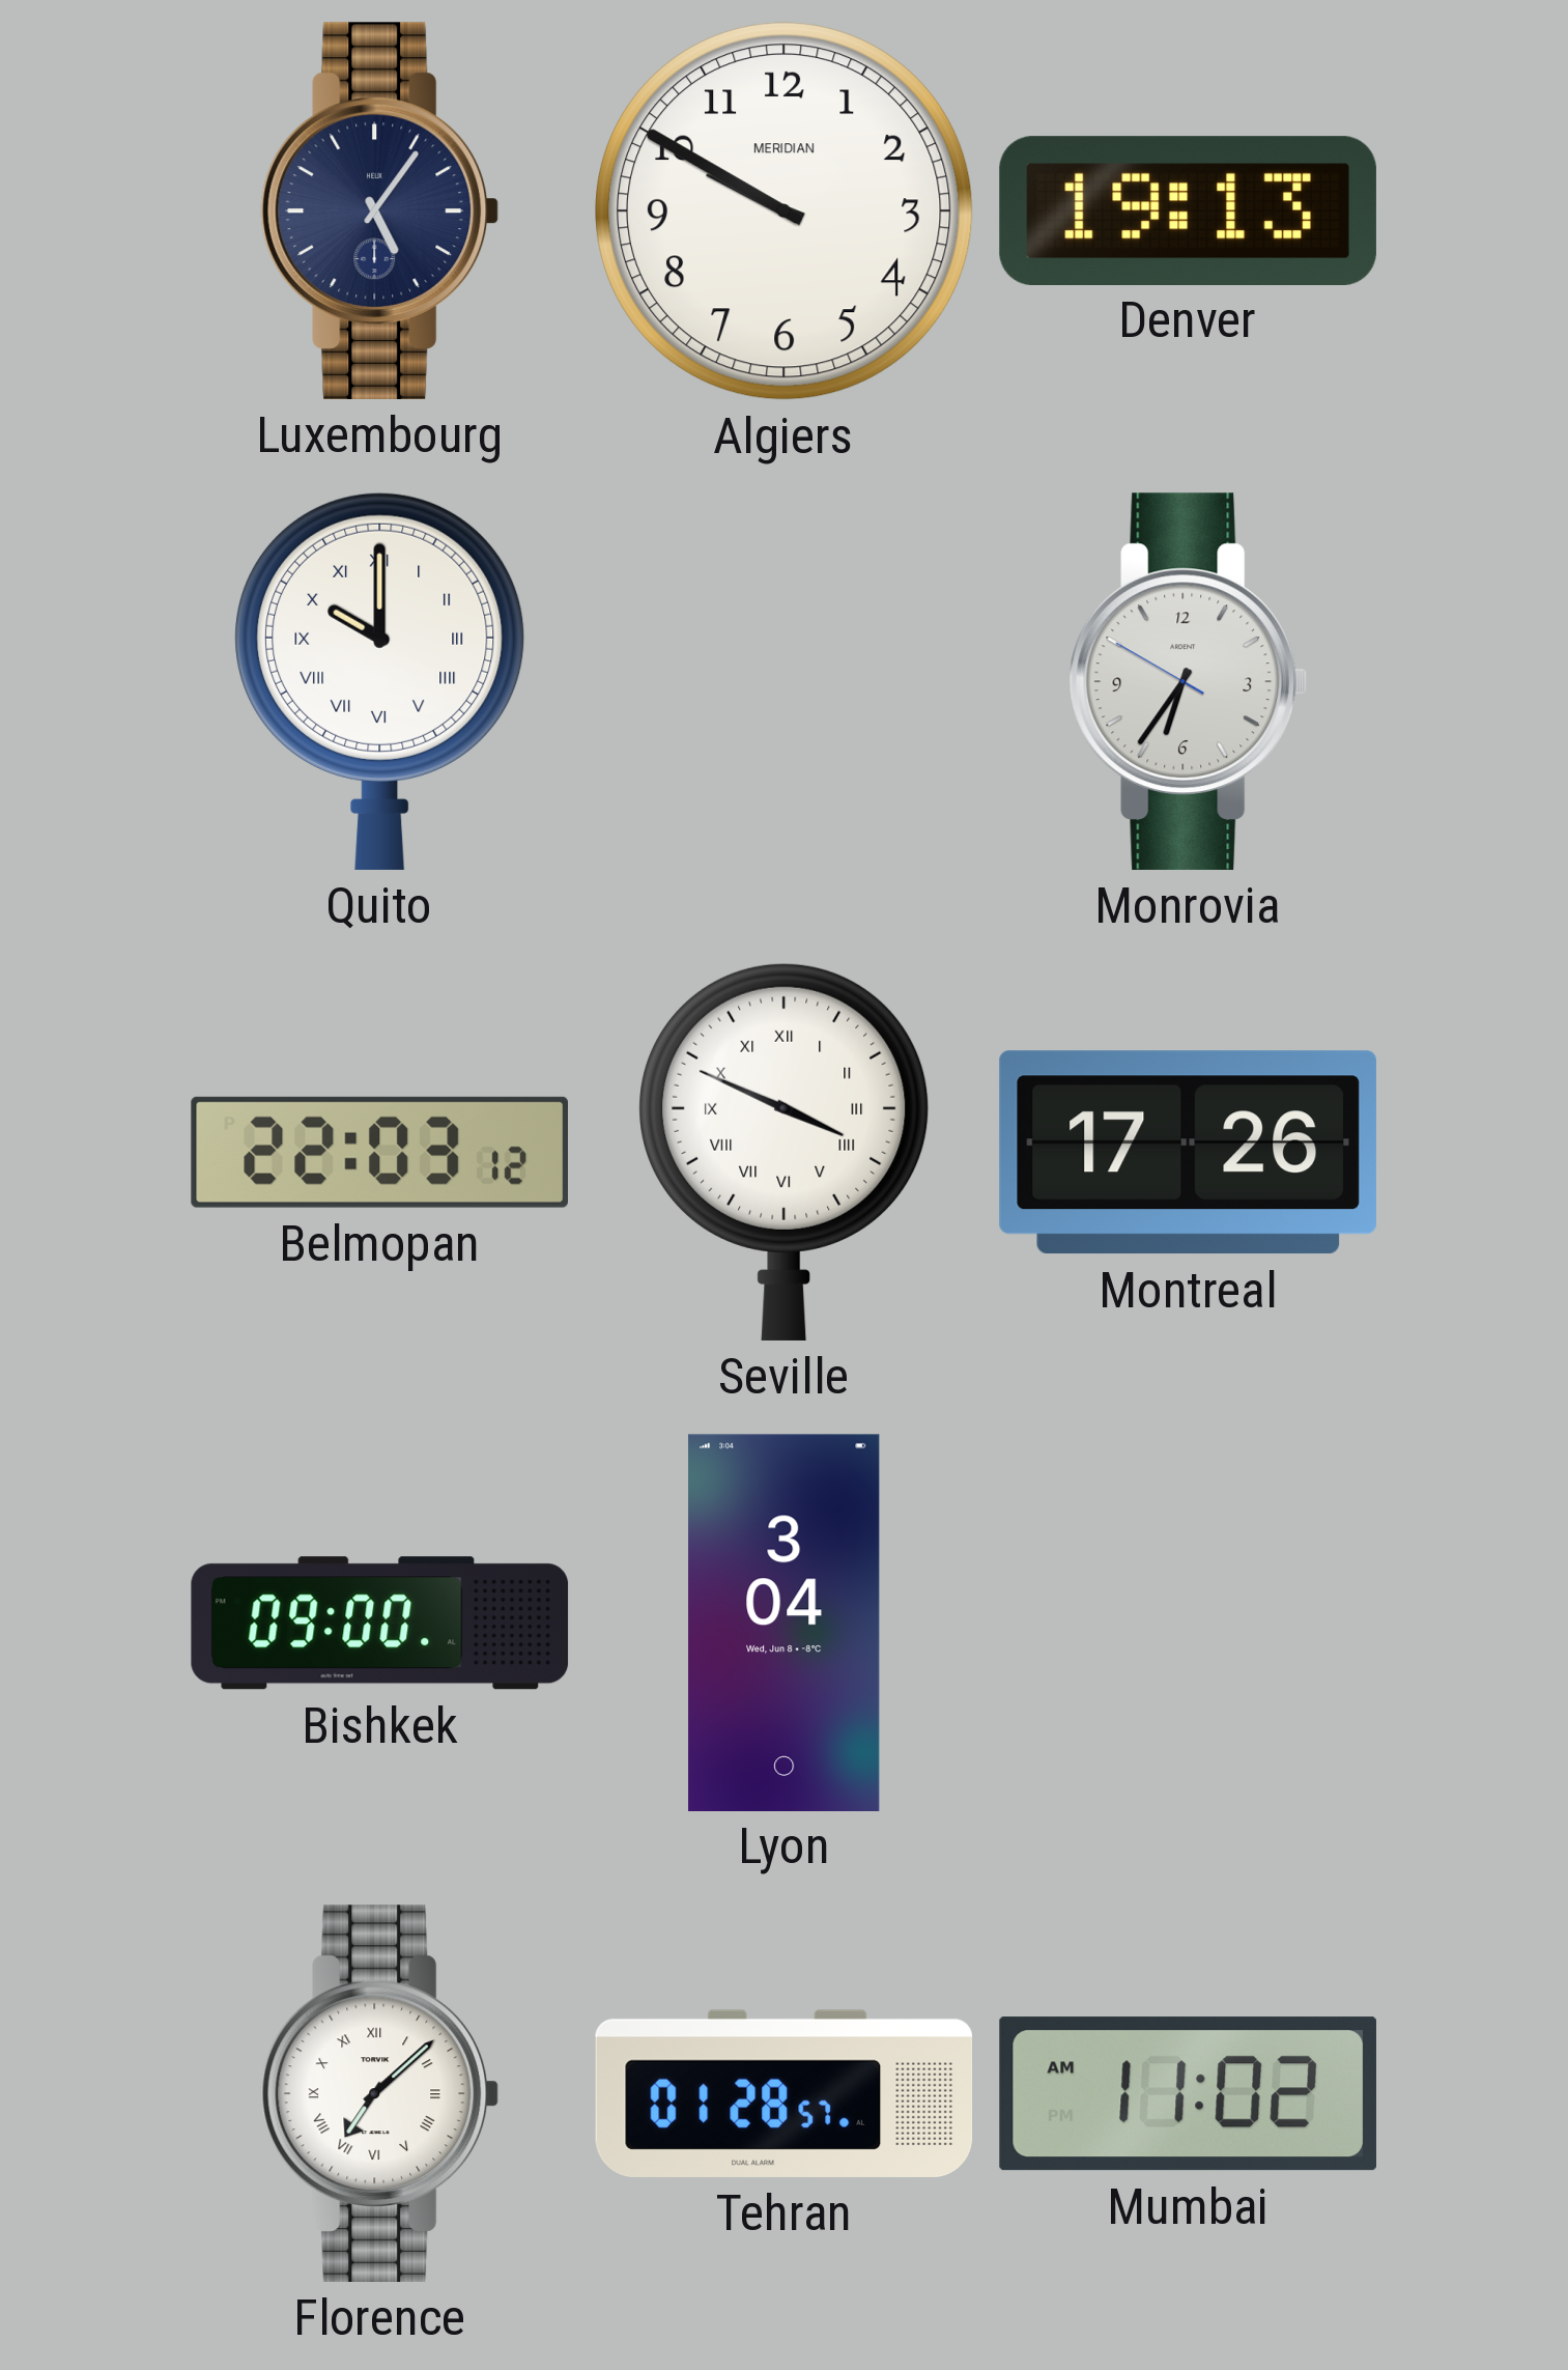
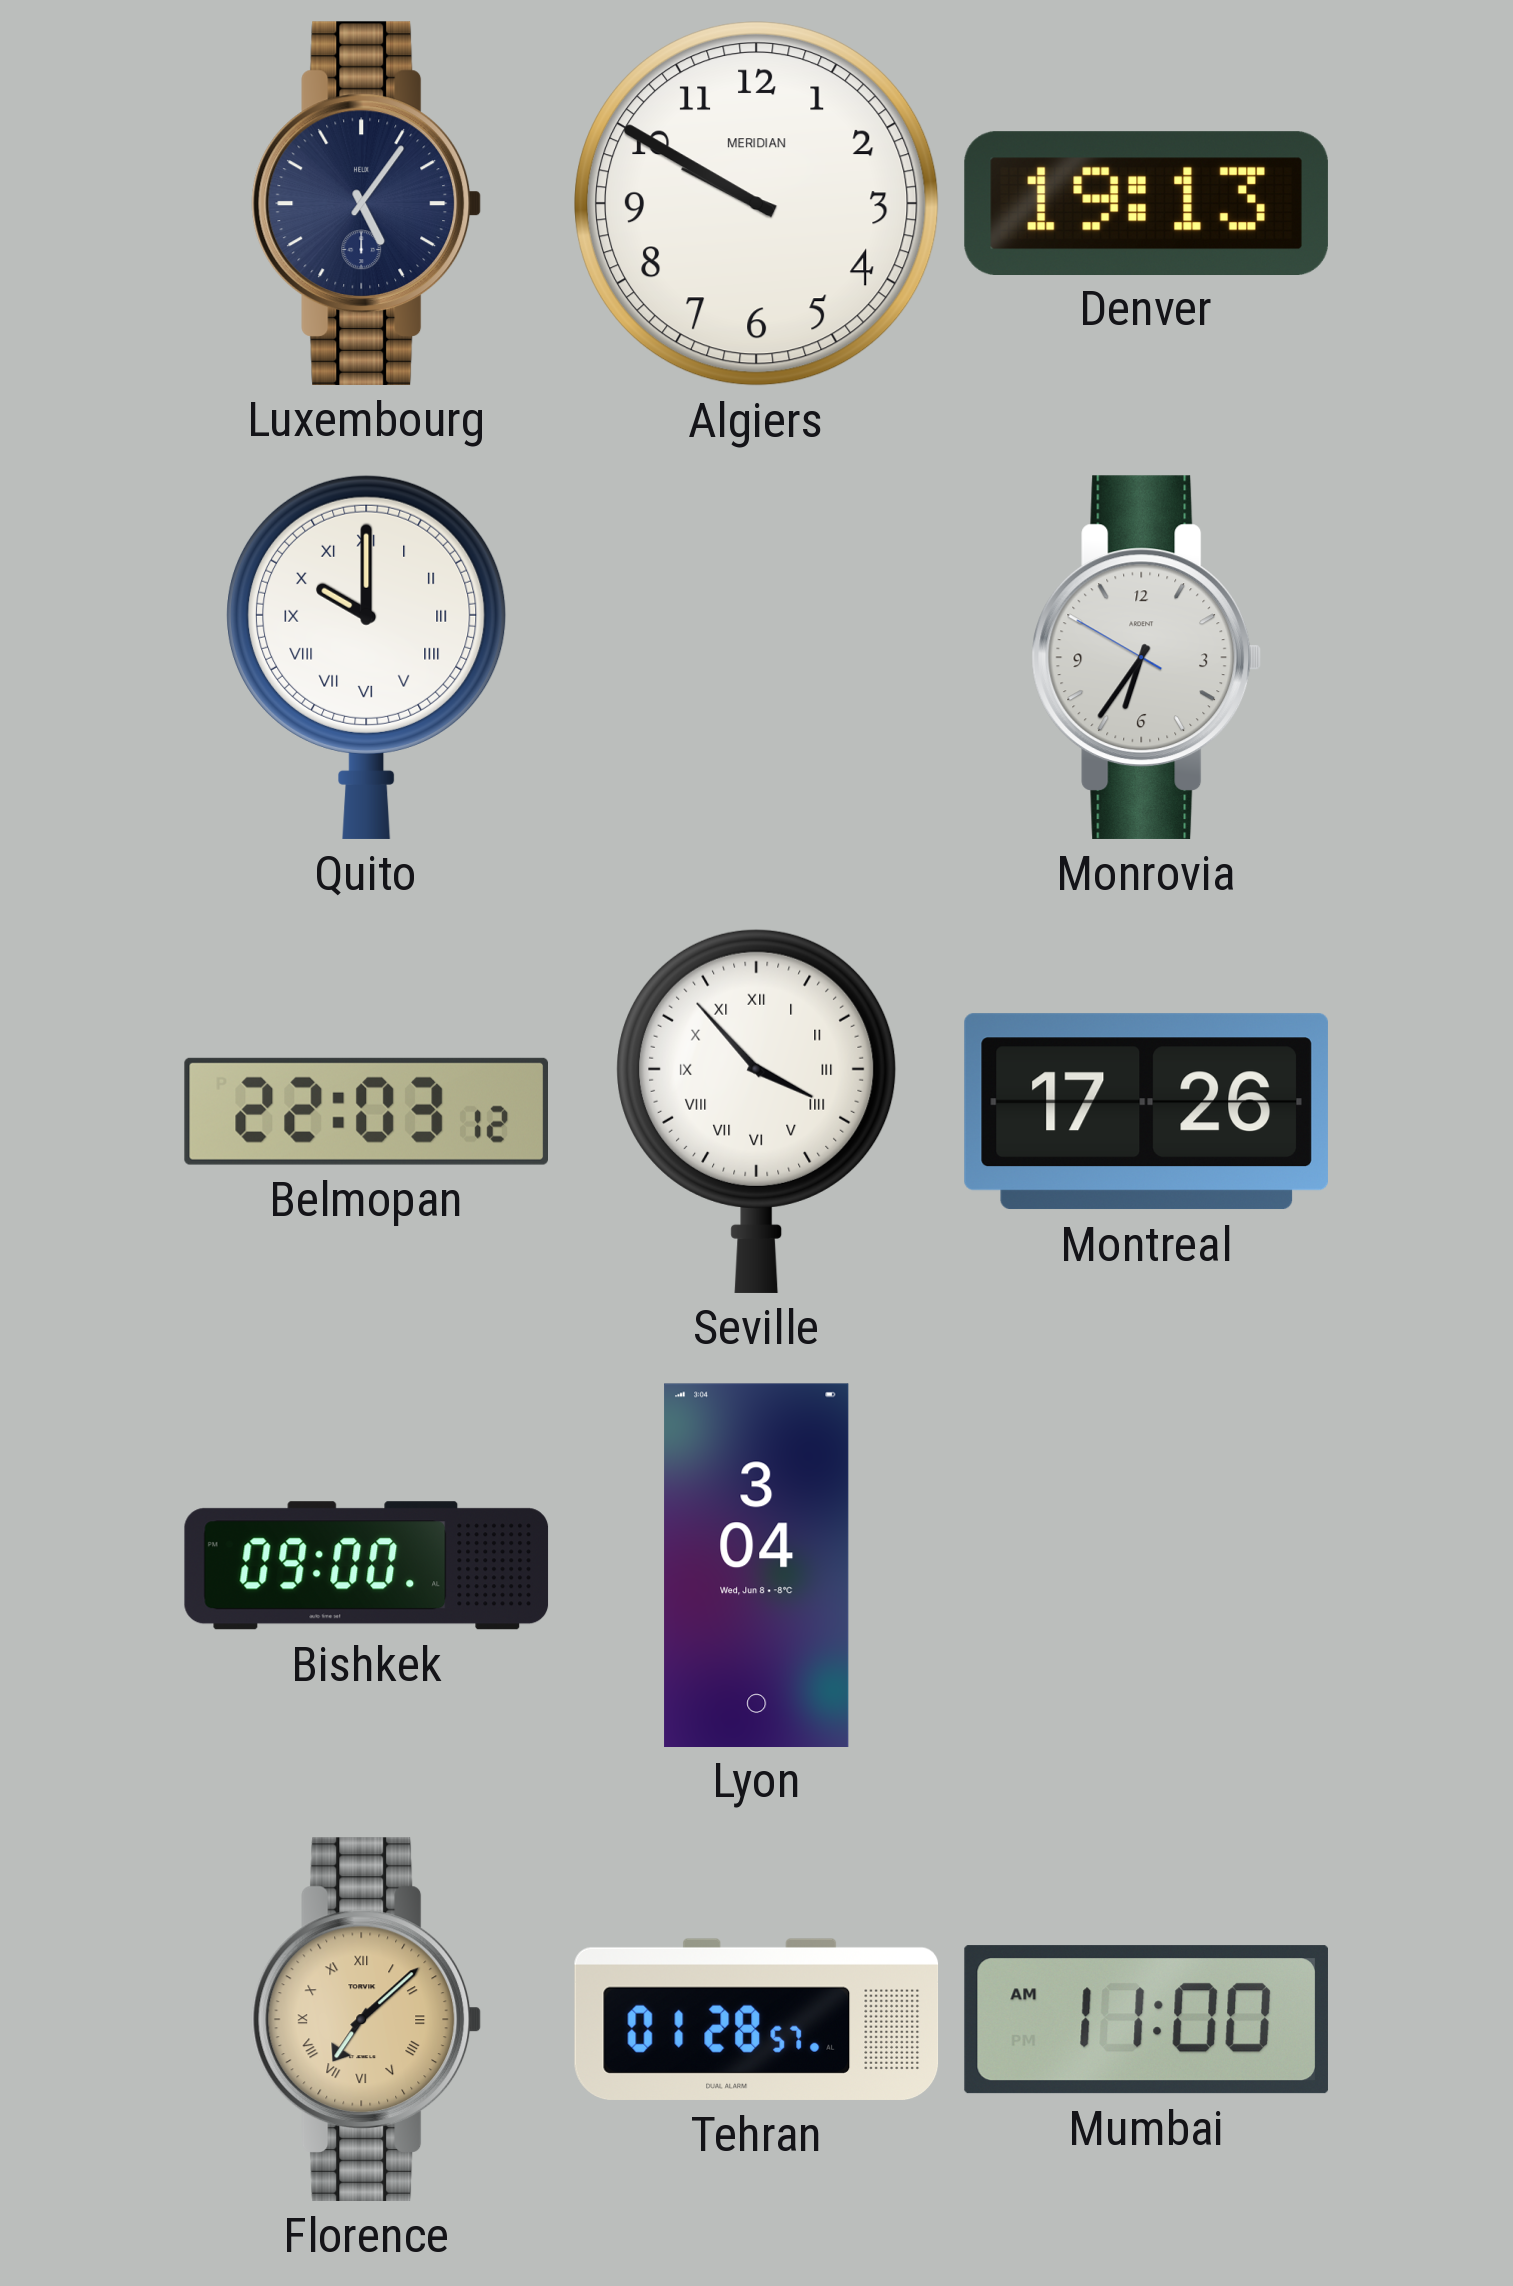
Seville: 3:49 -> 3:53 (757, 1111)
Florence dial: white -> champagne (367, 2019)
Mumbai: 11:02 -> 11:00 (1146, 2020)
